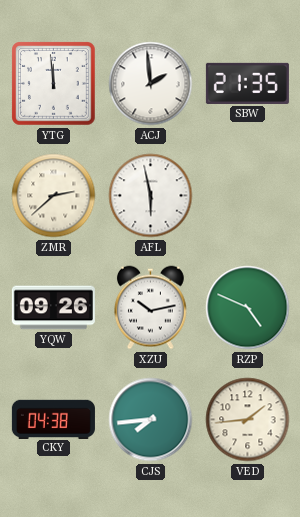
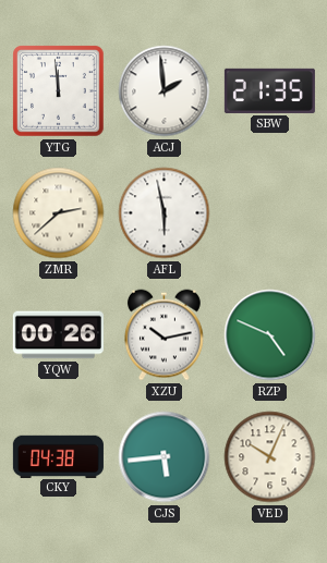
YQW: 09:26 -> 00:26 (58, 335)
CJS: 7:44 -> 5:44 (165, 457)
VED: 1:44 -> 10:04 (270, 457)
